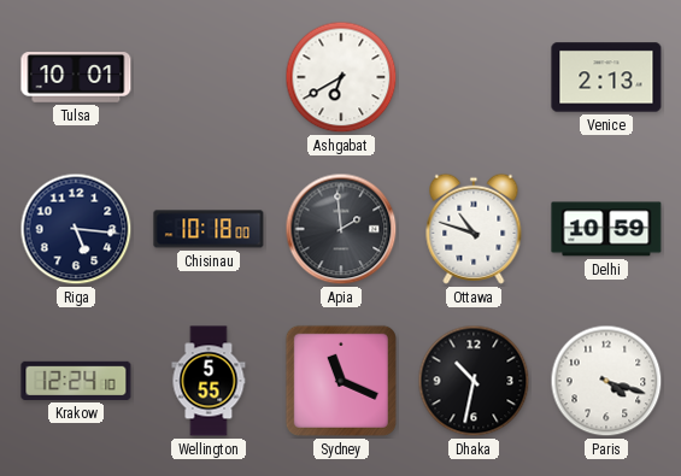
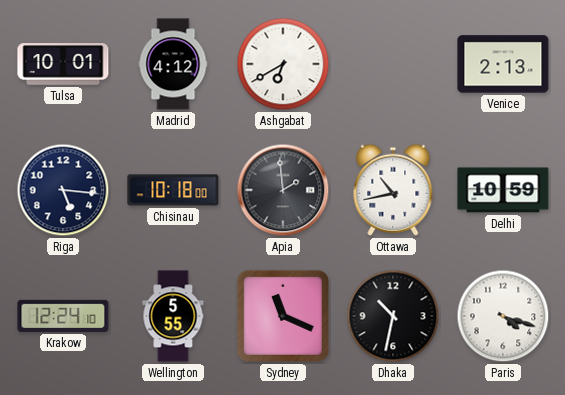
Madrid: none -> 4:12 (173, 64)
Ottawa: 10:48 -> 10:43 (393, 190)
